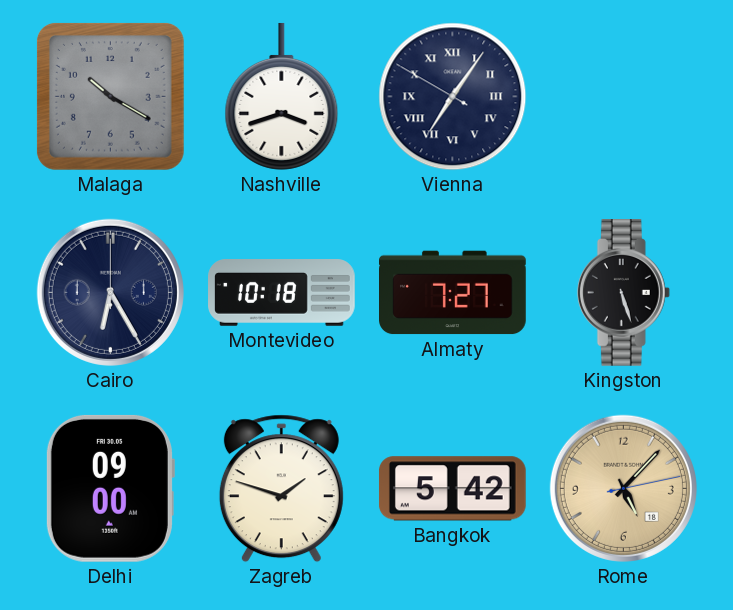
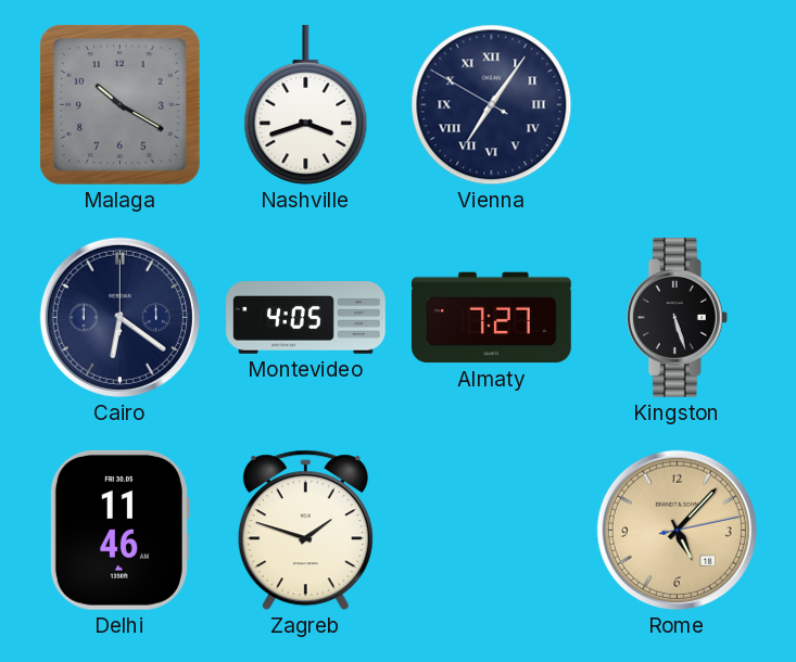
Cairo: 6:25 -> 6:21 (119, 317)
Montevideo: 10:18 -> 4:05 (306, 318)
Delhi: 09:00 -> 11:46 (119, 530)
Bangkok: 5:42 -> none (452, 489)
